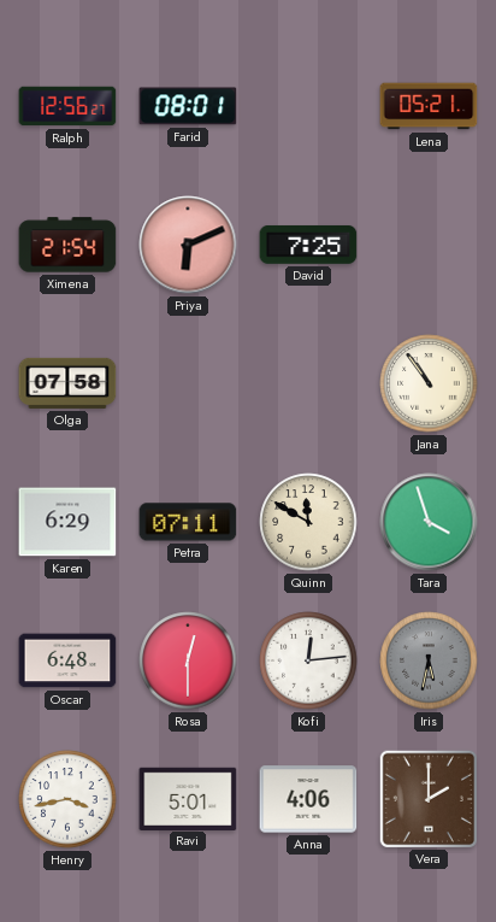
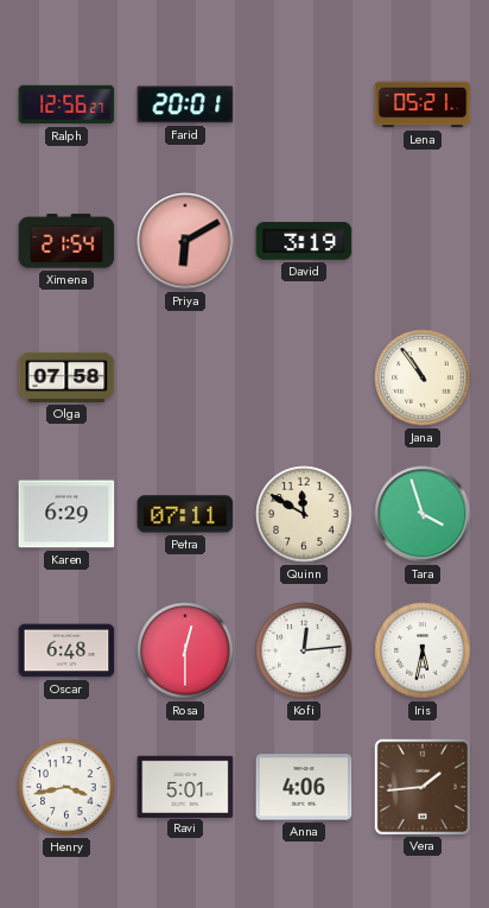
Farid: 08:01 -> 20:01 (185, 104)
Priya: 6:11 -> 6:10 (185, 241)
David: 7:25 -> 3:19 (304, 241)
Iris dial: grey -> white (423, 650)
Vera: 2:00 -> 1:44 (421, 786)
